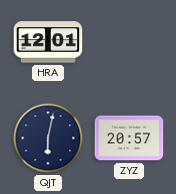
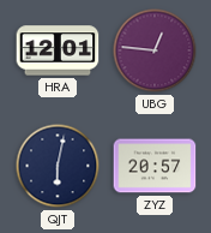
UBG: none -> 12:46 (155, 50)
